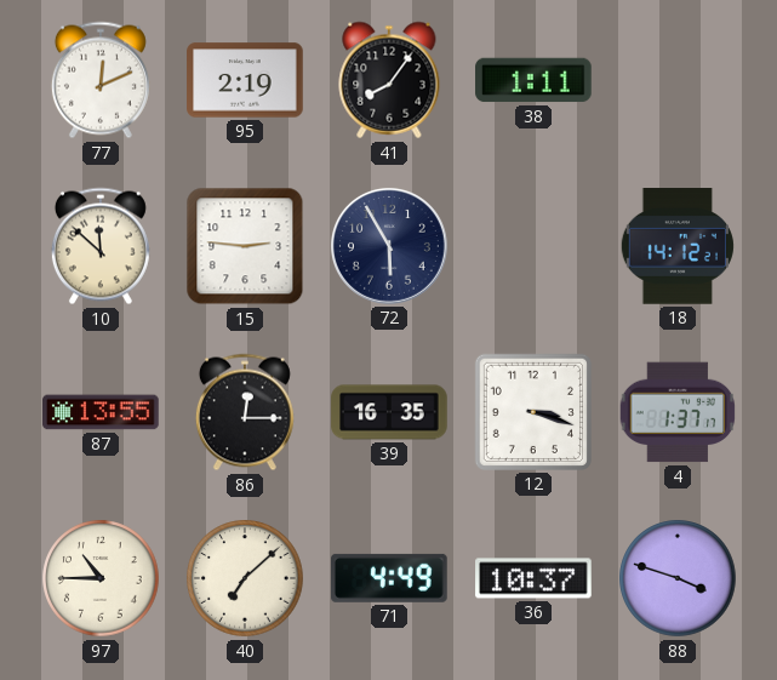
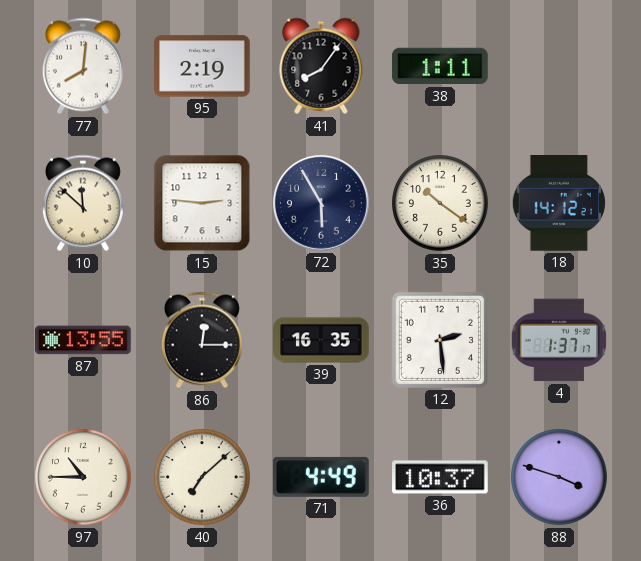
77: 12:11 -> 8:01 (83, 66)
35: none -> 10:21 (440, 203)
12: 3:18 -> 2:29 (440, 340)
